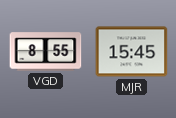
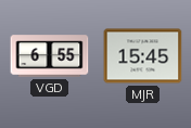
VGD: 8:55 -> 6:55 (50, 56)
